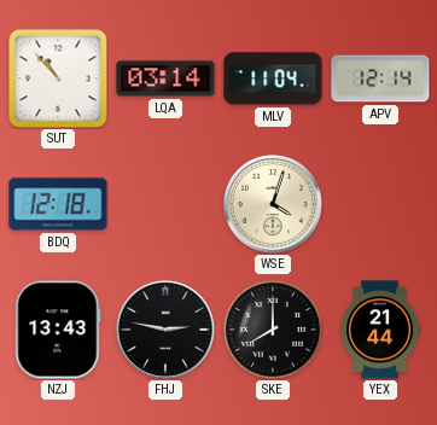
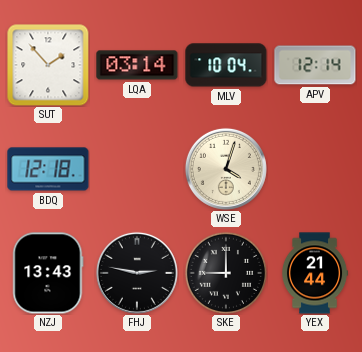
SUT: 10:53 -> 1:53 (48, 65)
MLV: 11:04 -> 10:04 (226, 65)
SKE: 8:00 -> 9:00 (225, 272)
